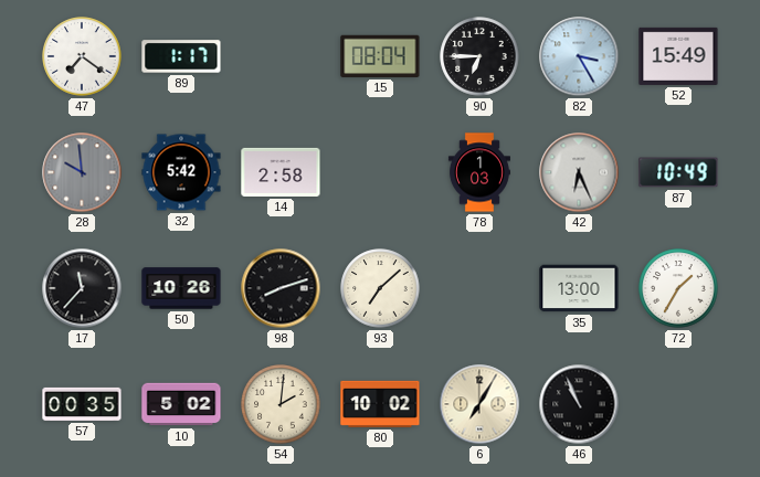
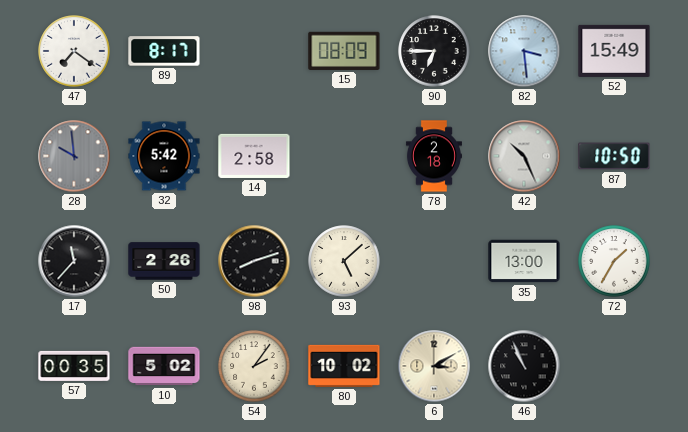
89: 1:17 -> 8:17 (164, 51)
15: 08:04 -> 08:09 (344, 51)
82: 3:25 -> 3:29 (524, 51)
78: 1:03 -> 2:18 (434, 156)
42: 6:26 -> 10:26 (524, 156)
87: 10:49 -> 10:50 (614, 156)
50: 10:26 -> 2:26 (164, 261)
93: 7:08 -> 5:08 (344, 261)
54: 2:01 -> 2:06 (254, 366)
6: 7:05 -> 3:10 (434, 366)
